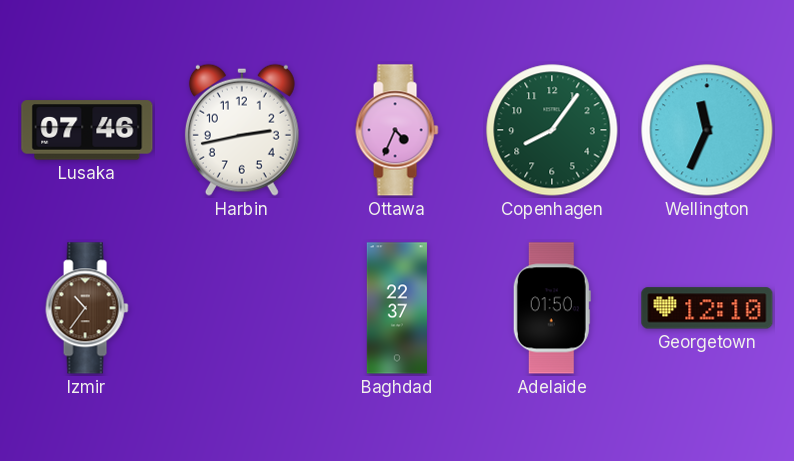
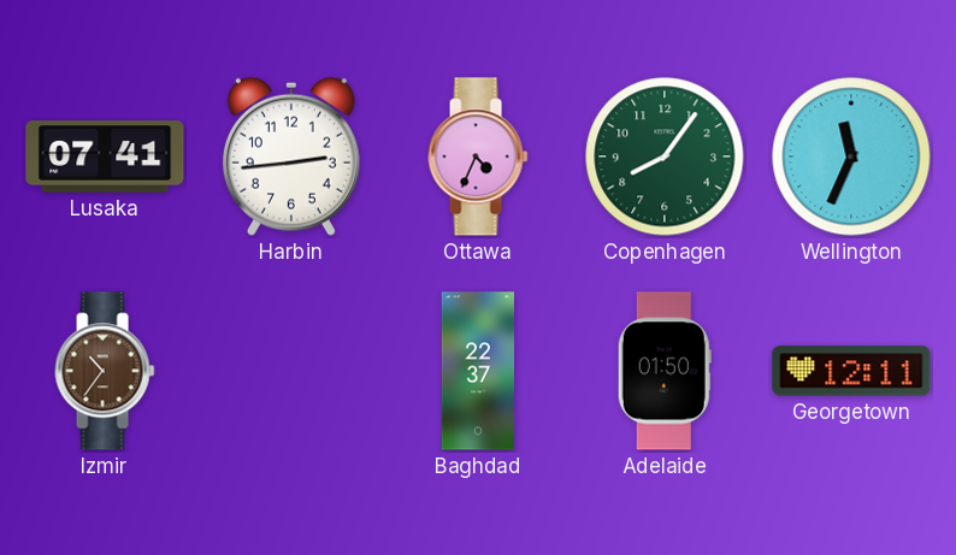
Lusaka: 07:46 -> 07:41 (105, 157)
Harbin: 2:43 -> 2:44 (291, 157)
Georgetown: 12:10 -> 12:11 (851, 371)
